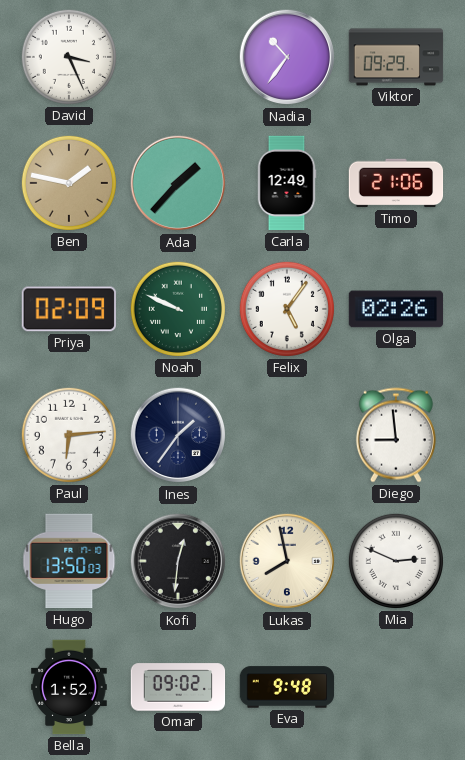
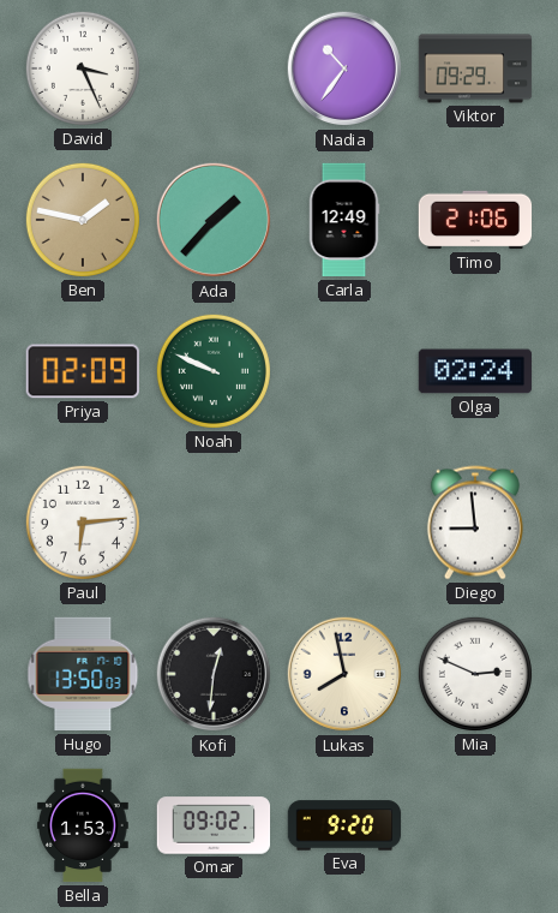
Felix: 5:06 -> none (287, 309)
Olga: 02:26 -> 02:24 (475, 371)
Ines: 1:36 -> none (178, 435)
Bella: 1:52 -> 1:53 (83, 825)
Eva: 9:48 -> 9:20 (344, 825)
